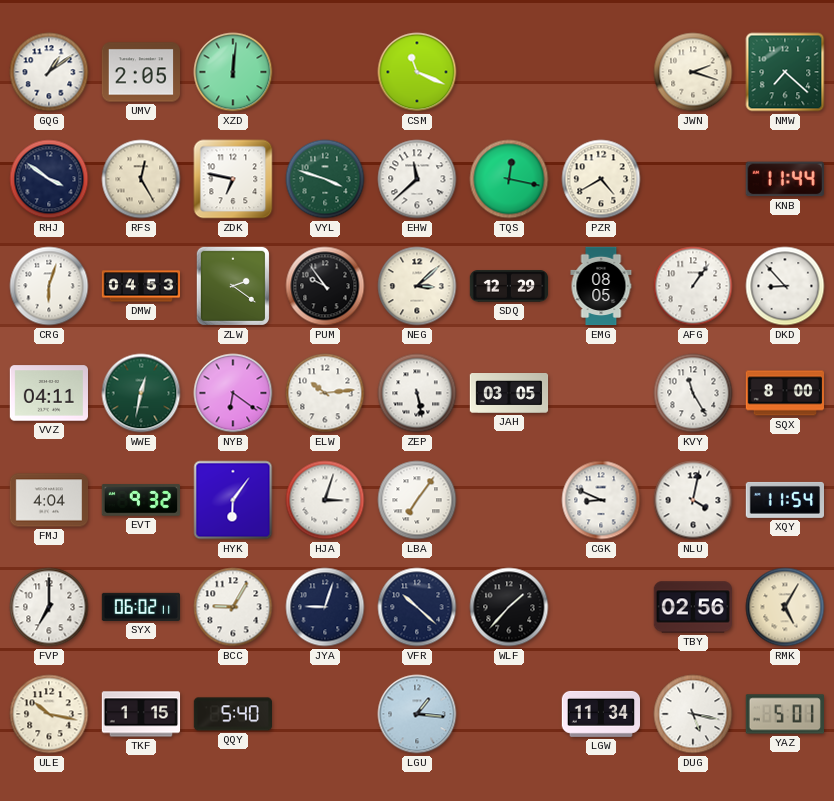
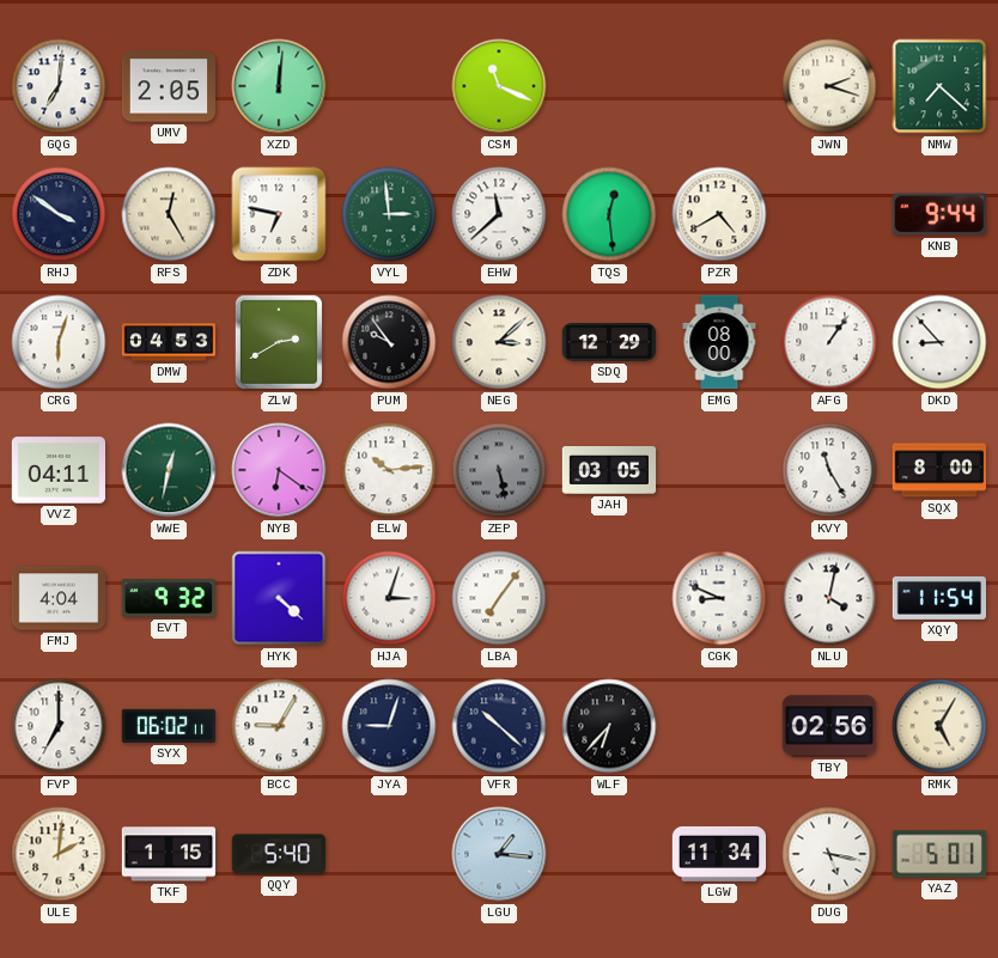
GQG: 1:09 -> 7:01 (59, 86)
VYL: 3:48 -> 2:59 (389, 214)
TQS: 12:17 -> 12:29 (609, 214)
KNB: 11:44 -> 9:44 (939, 214)
ZLW: 2:21 -> 2:40 (279, 342)
EMG: 08:05 -> 08:00 (719, 342)
ZEP dial: white -> grey (499, 470)
HYK: 6:06 -> 4:22 (279, 598)
WLF: 1:37 -> 6:37 (609, 726)
ULE: 10:17 -> 2:01 (59, 854)
